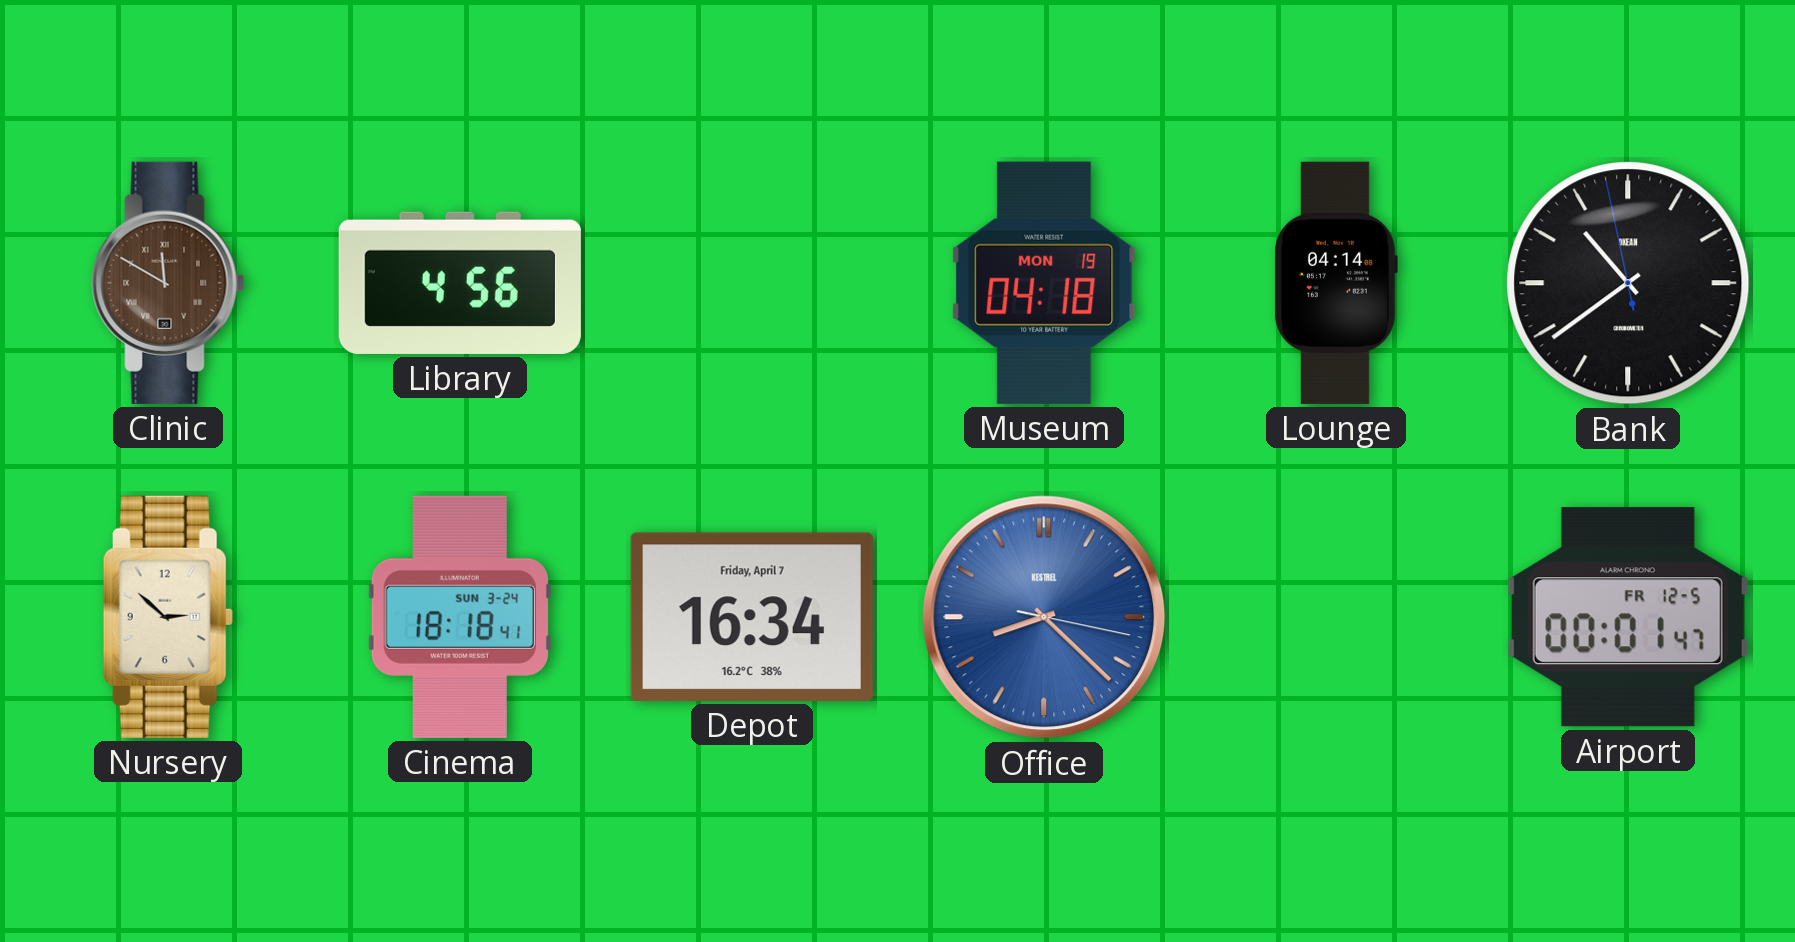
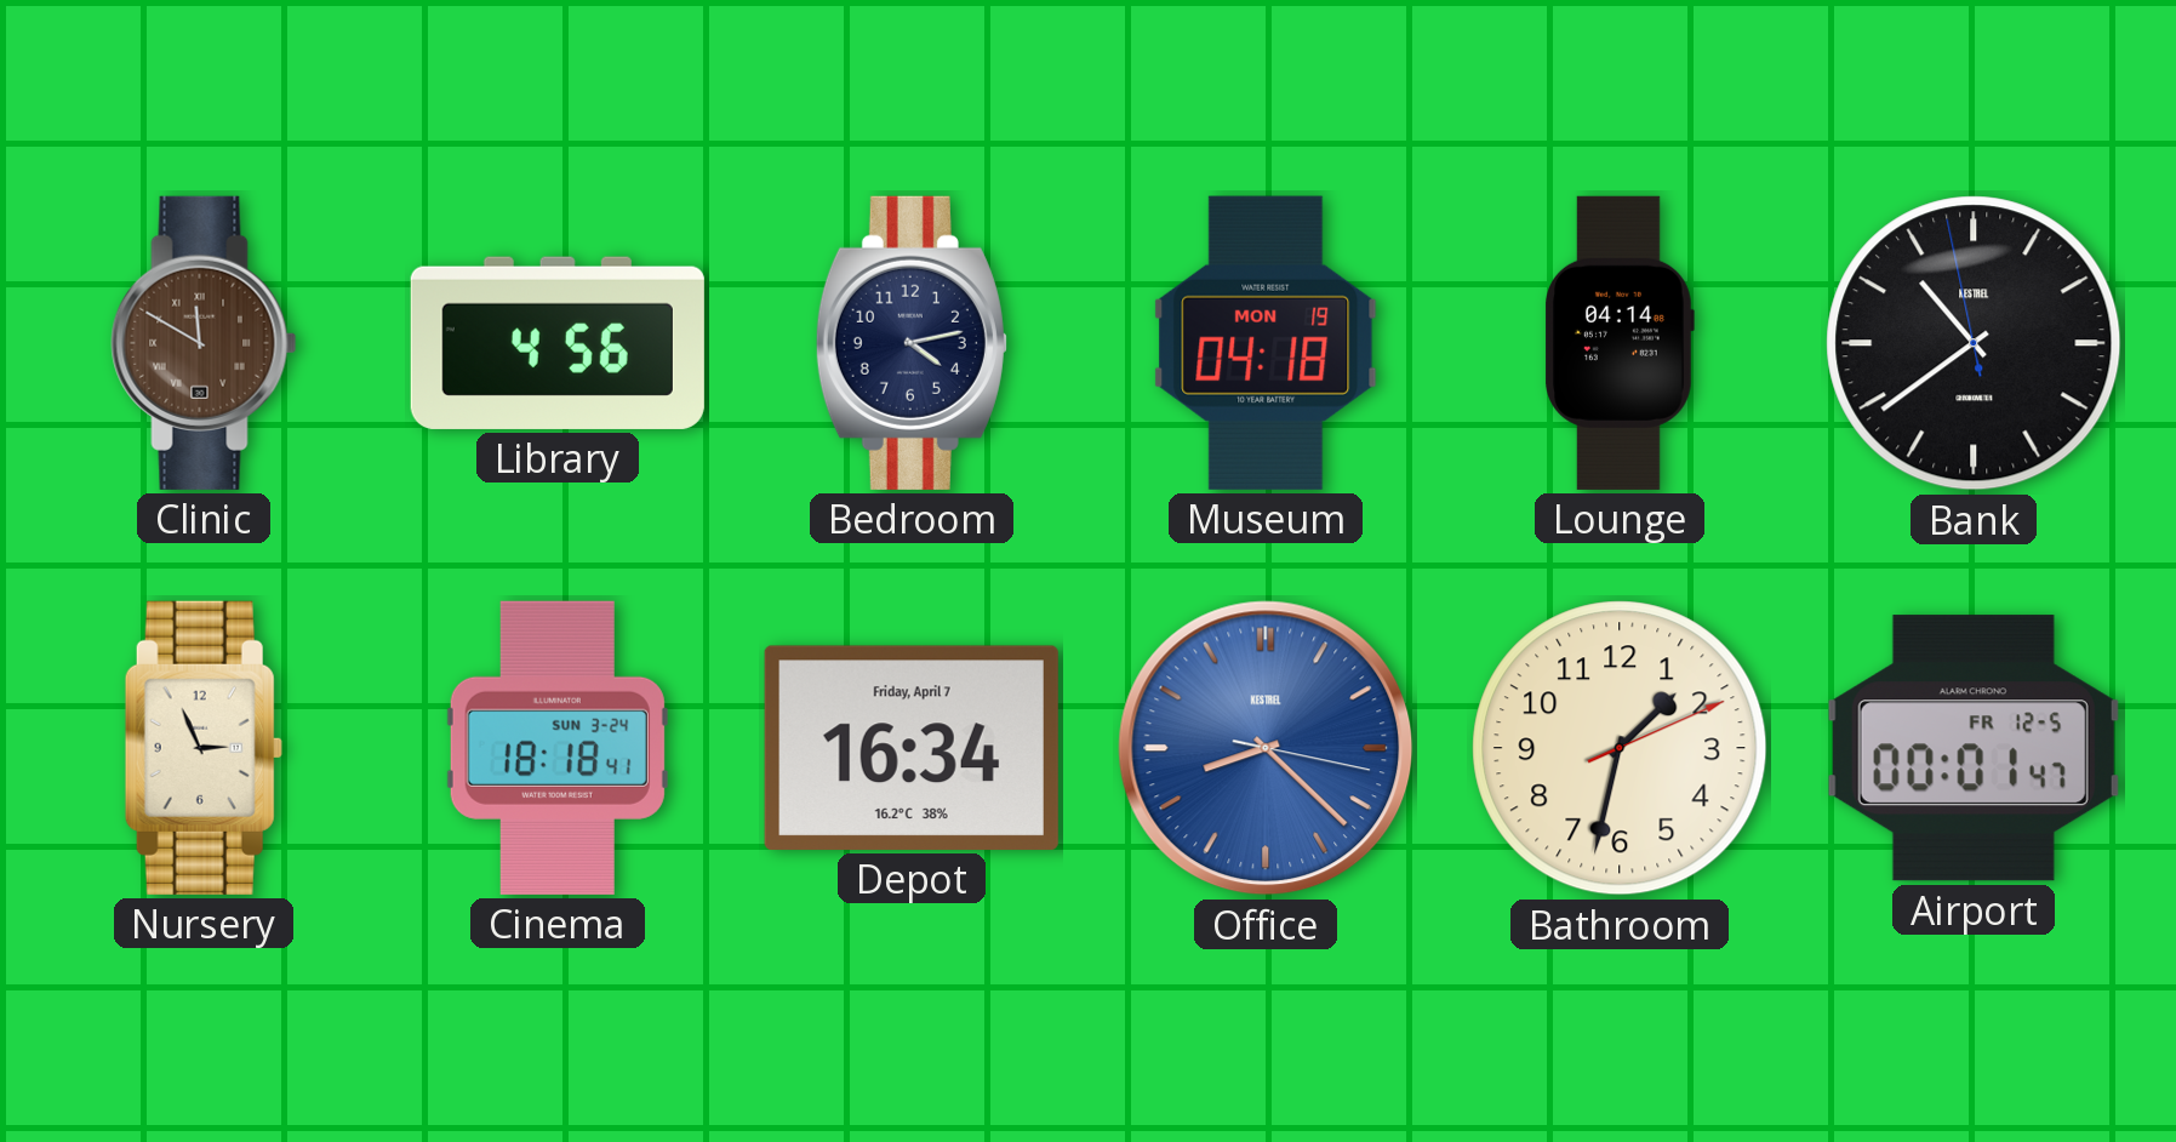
Bedroom: none -> 4:13 (912, 343)
Bank brand: OKEAN -> KESTREL (1974, 343)
Nursery: 2:52 -> 2:56 (204, 748)
Bathroom: none -> 1:32 (1620, 748)
